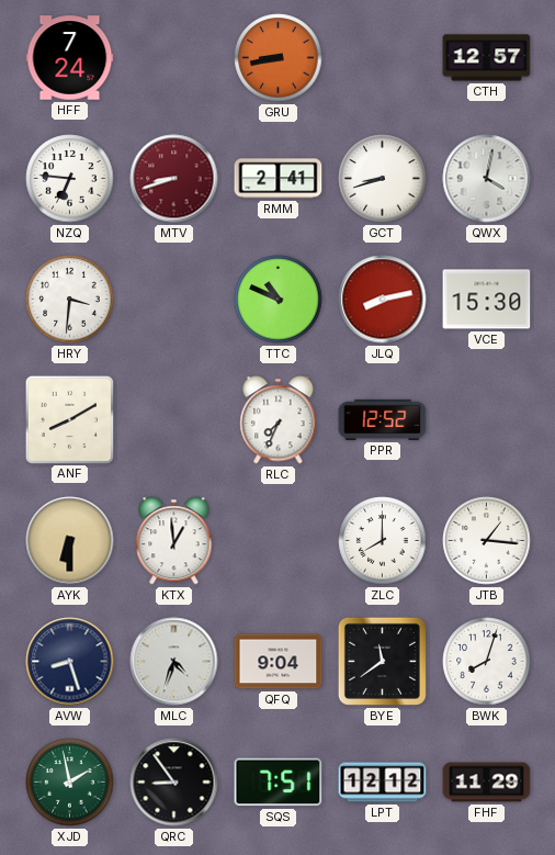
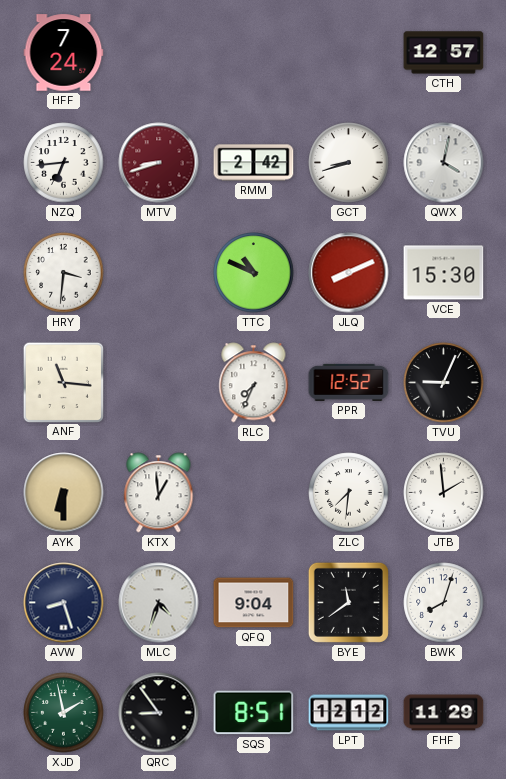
GRU: 8:43 -> none (279, 58)
NZQ: 6:46 -> 6:44 (64, 163)
RMM: 2:41 -> 2:42 (254, 163)
JLQ: 8:13 -> 8:11 (349, 273)
ANF: 8:10 -> 11:16 (63, 382)
TVU: none -> 9:04 (444, 383)
ZLC: 8:00 -> 7:31 (349, 493)
JTB: 1:16 -> 1:59 (444, 493)
SQS: 7:51 -> 8:51 (254, 713)
